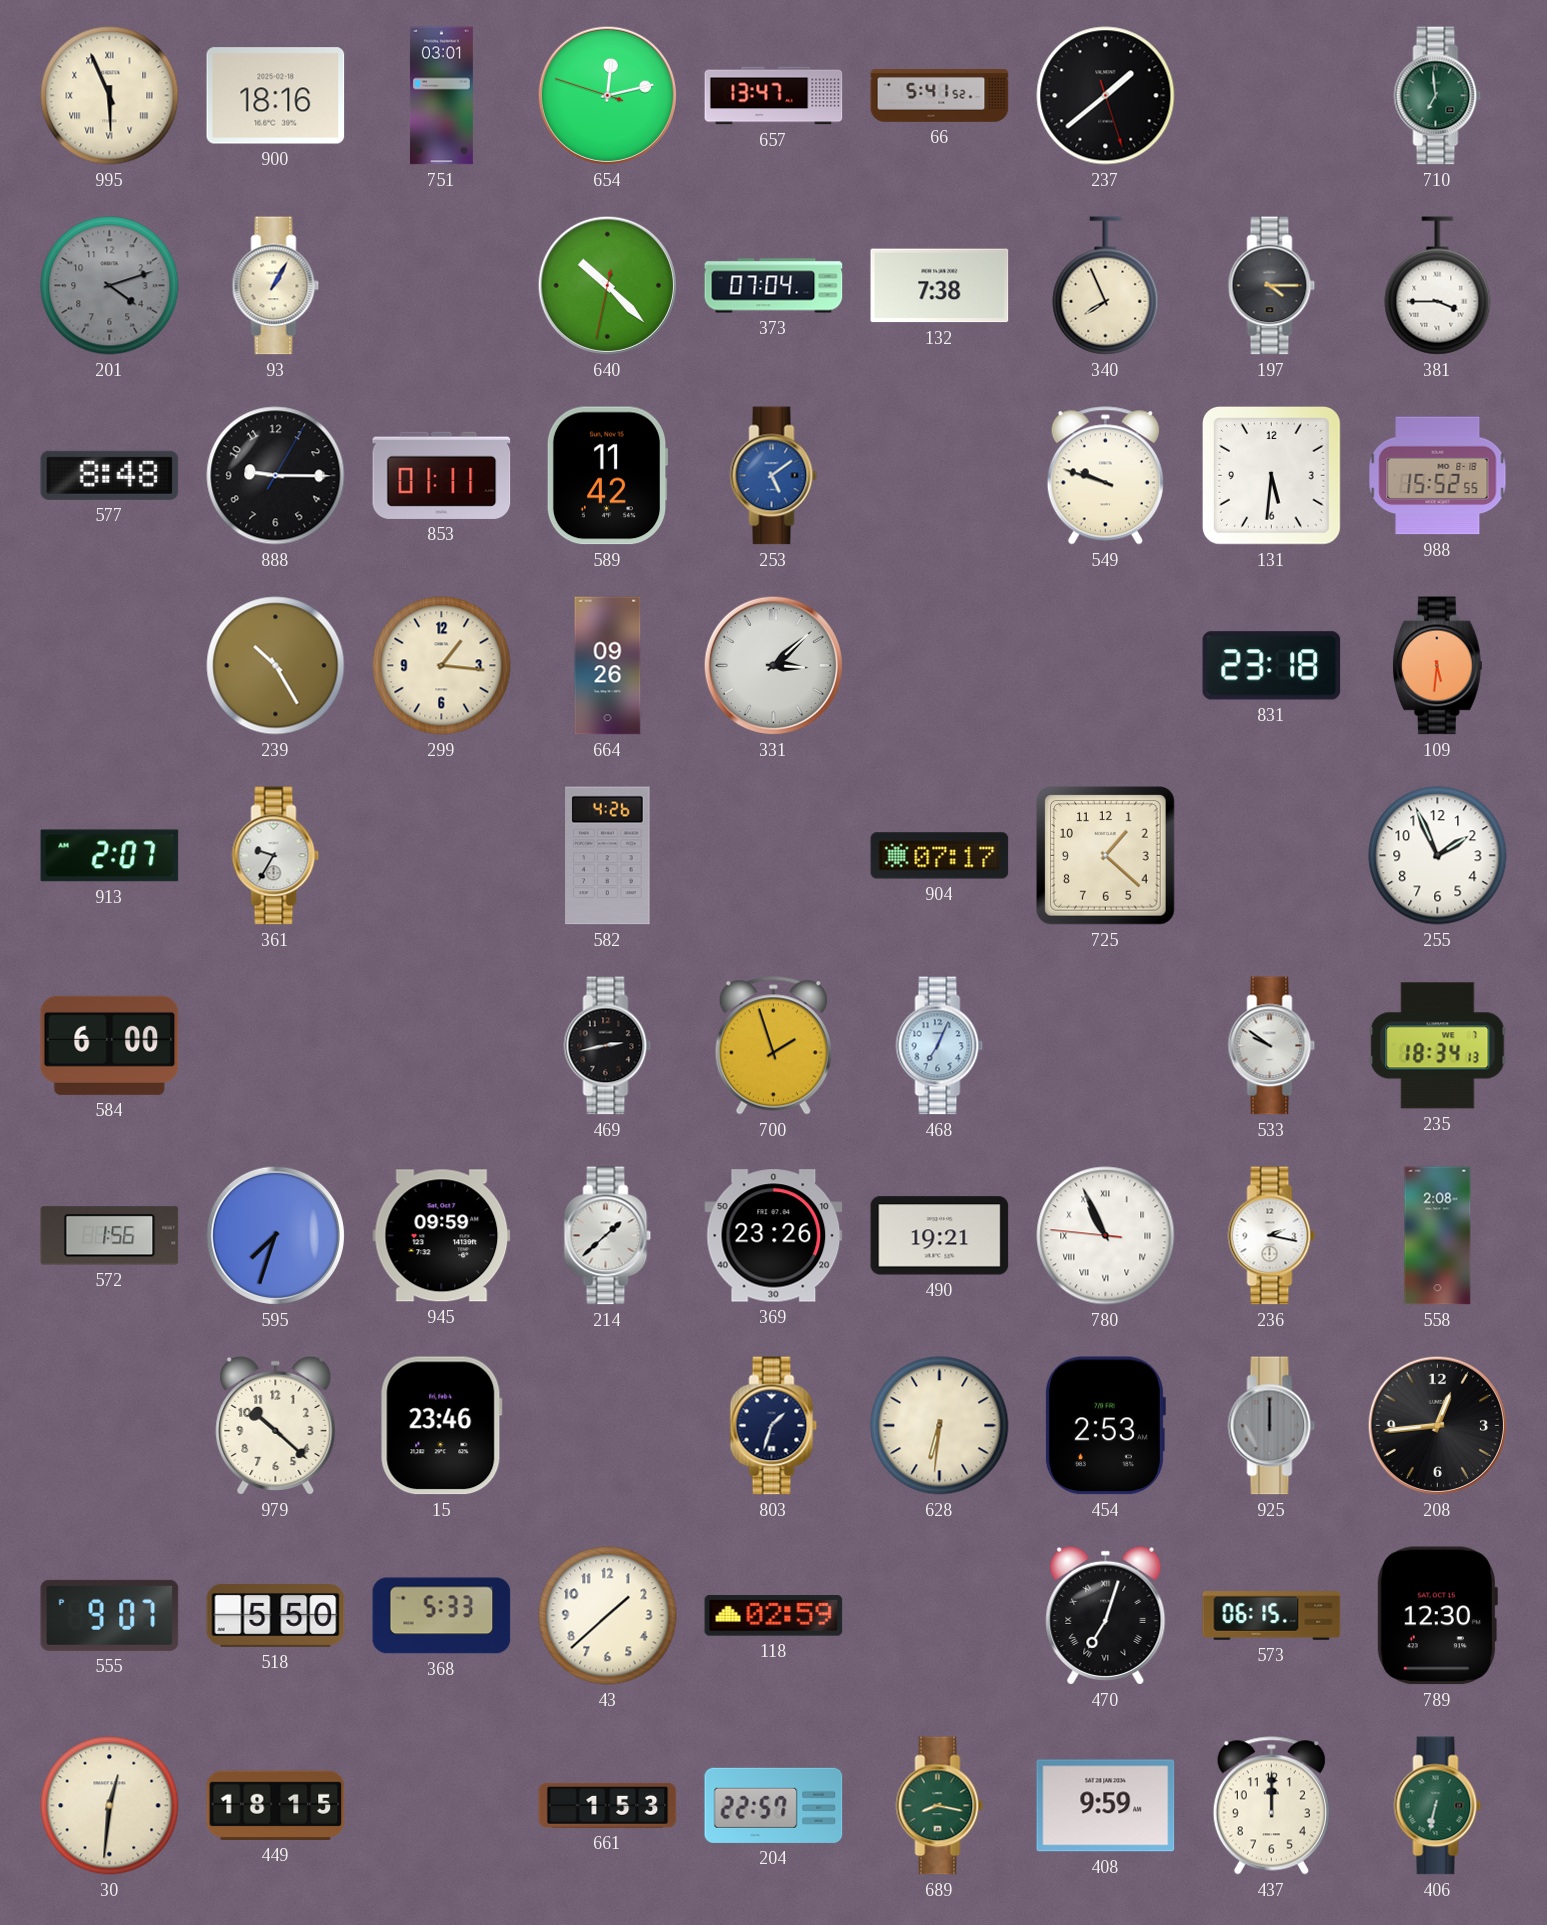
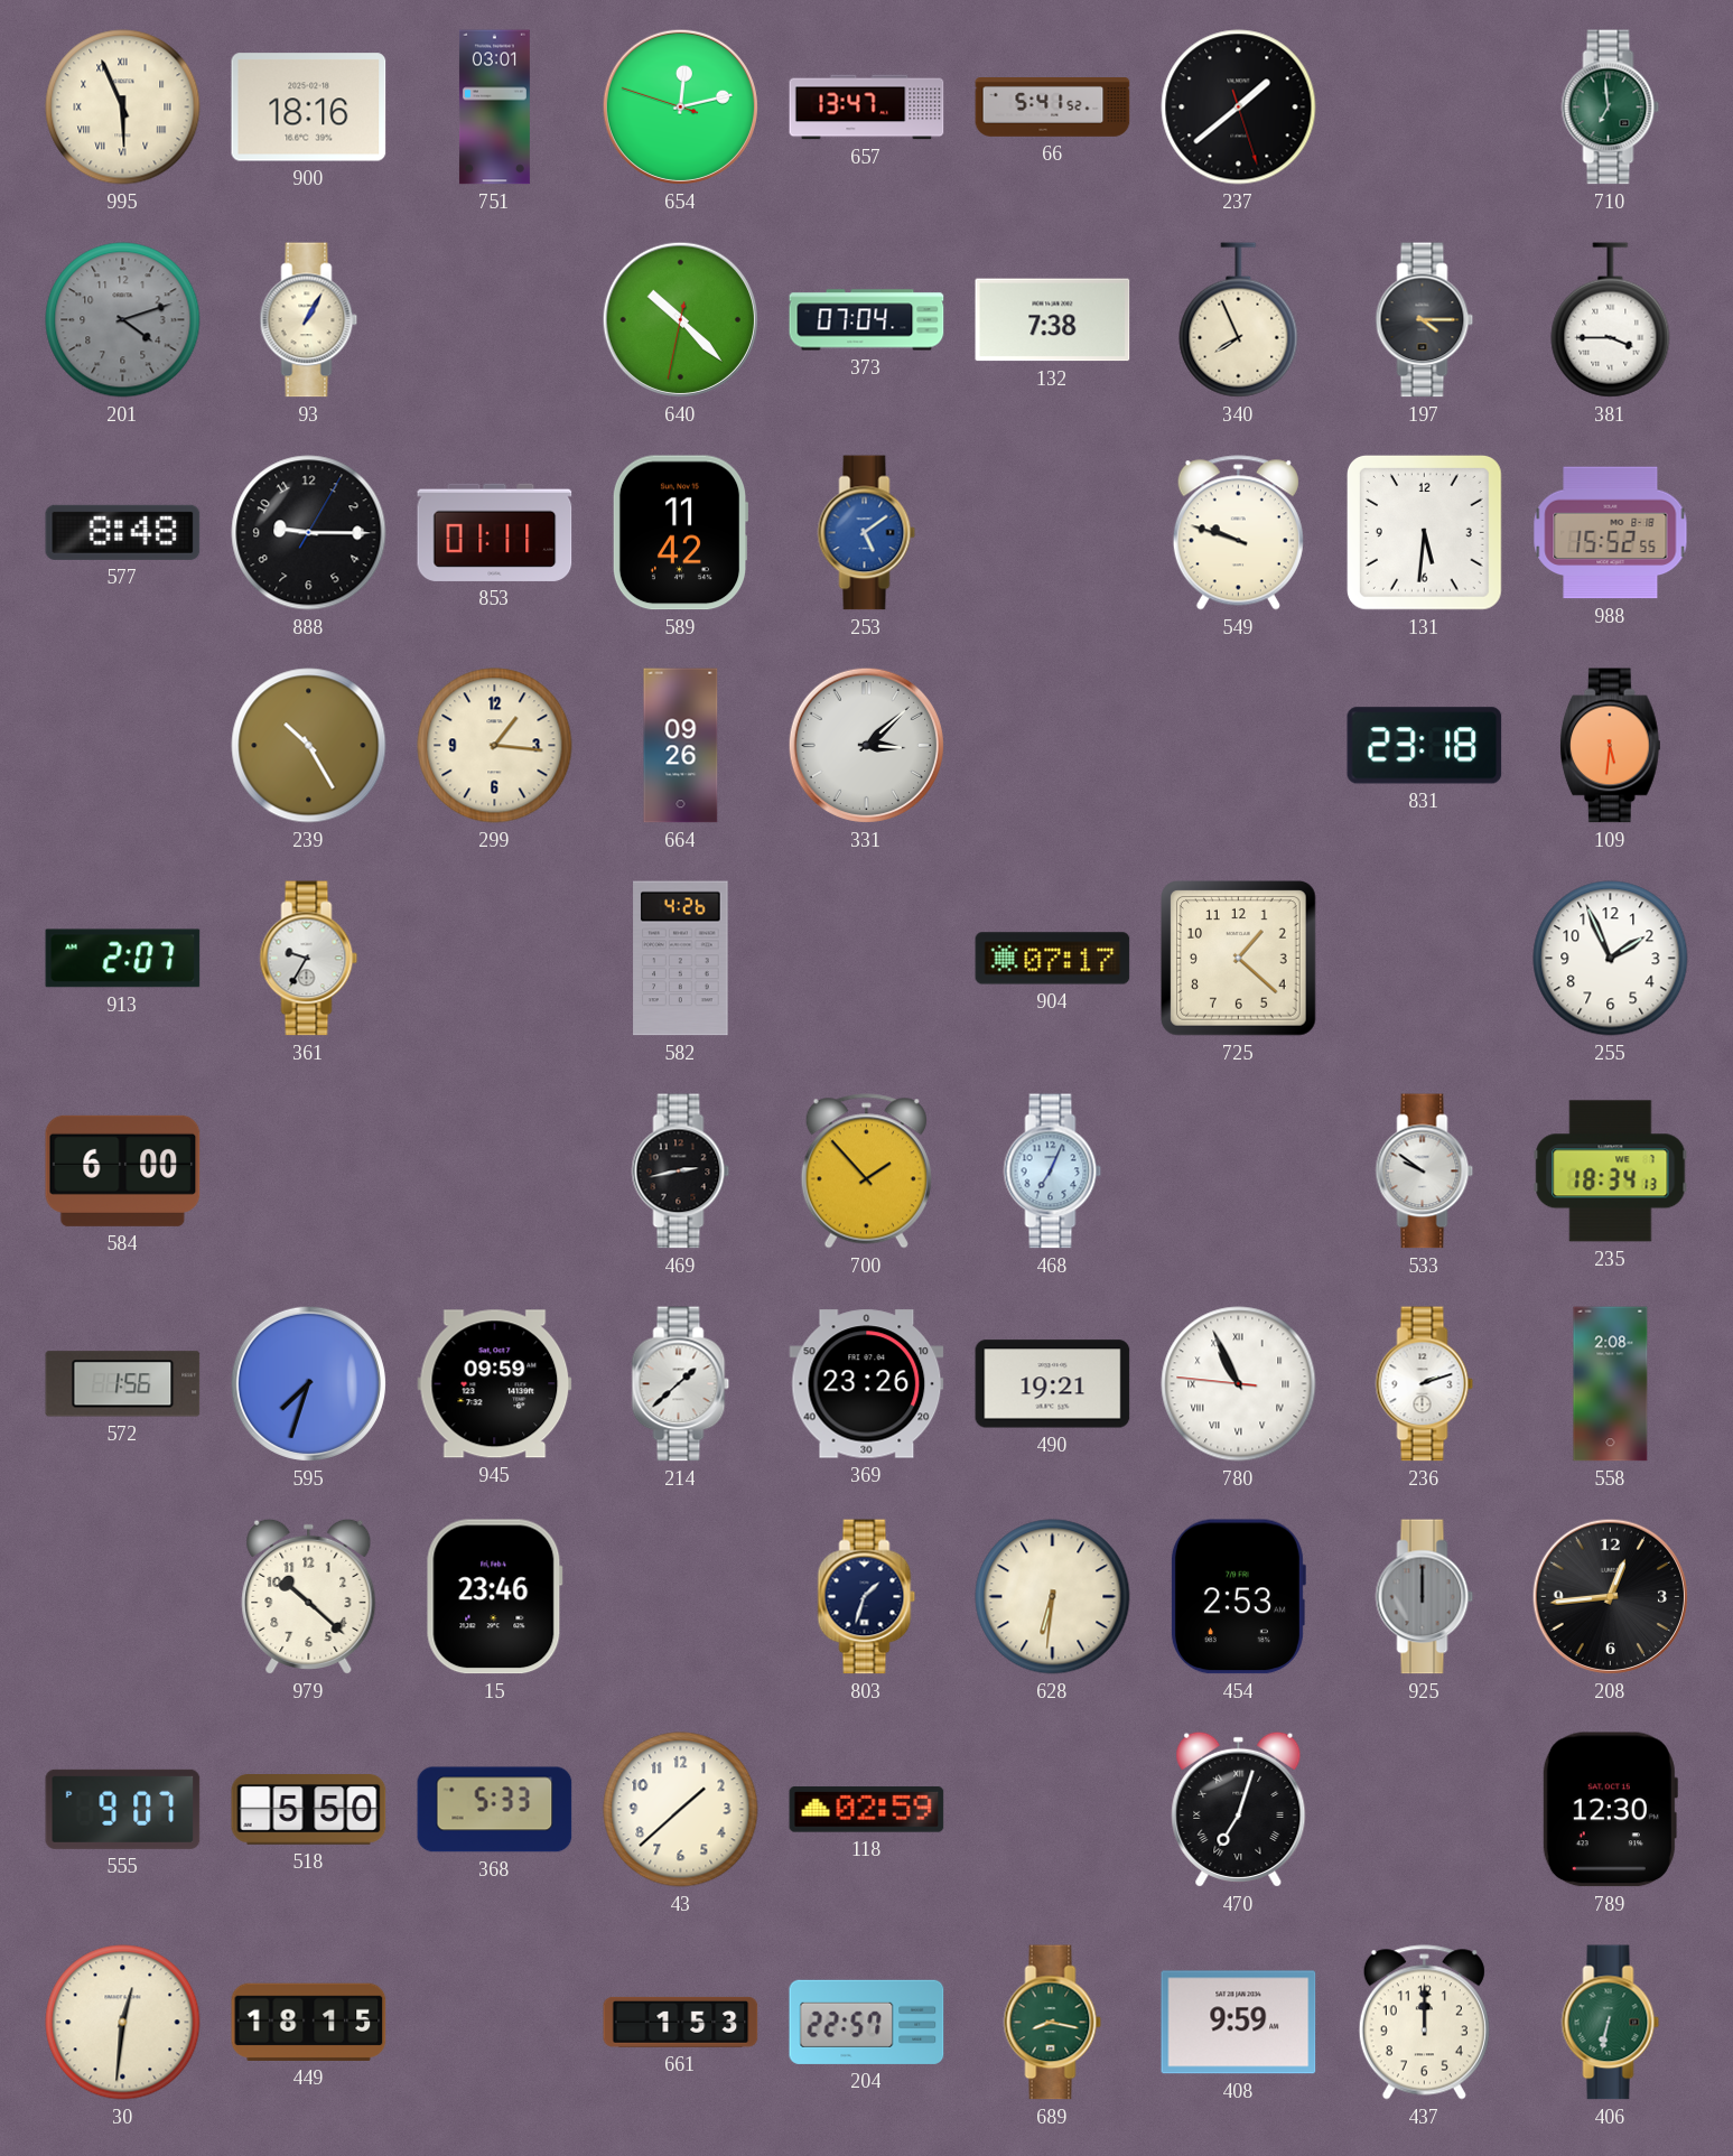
700: 1:57 -> 1:53 (866, 1172)
236: 2:17 -> 2:12 (1425, 1384)
573: 06:15 -> none (1272, 1616)
